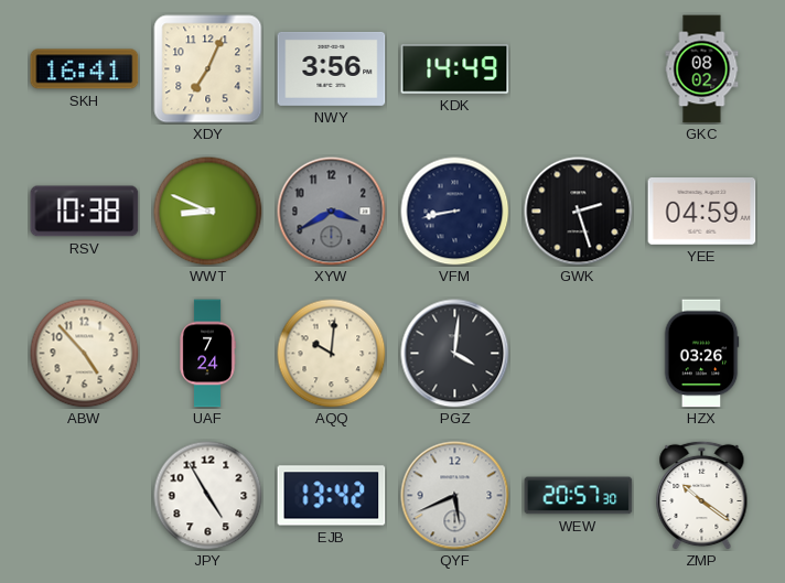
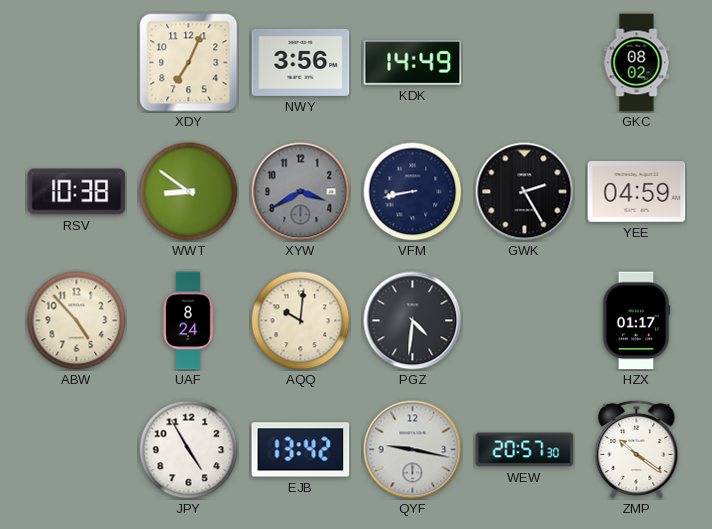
SKH: 16:41 -> none (85, 69)
WWT: 8:49 -> 8:51 (189, 192)
GWK: 2:27 -> 2:25 (525, 192)
UAF: 7:24 -> 8:24 (188, 321)
PGZ: 4:01 -> 4:31 (413, 321)
HZX: 03:26 -> 01:17 (636, 321)
QYF: 5:41 -> 9:17 (413, 450)
